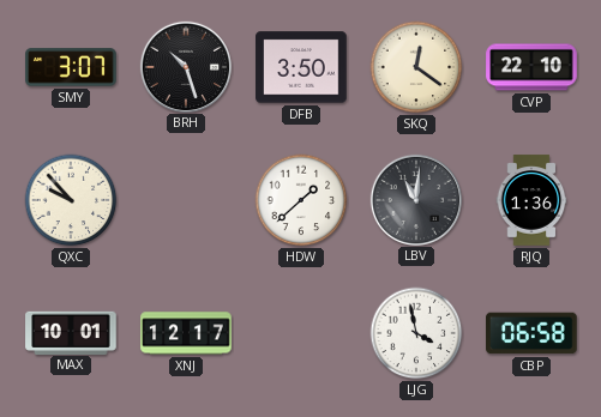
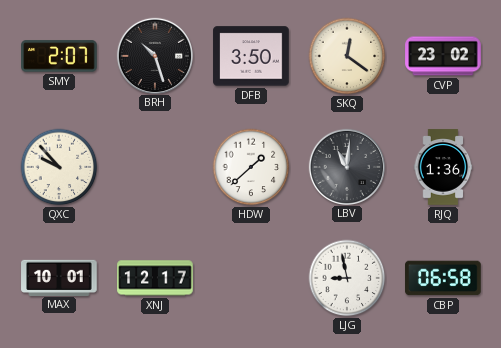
SMY: 3:07 -> 2:07 (59, 56)
CVP: 22:10 -> 23:02 (443, 56)
LJG: 3:58 -> 8:58 (347, 278)
